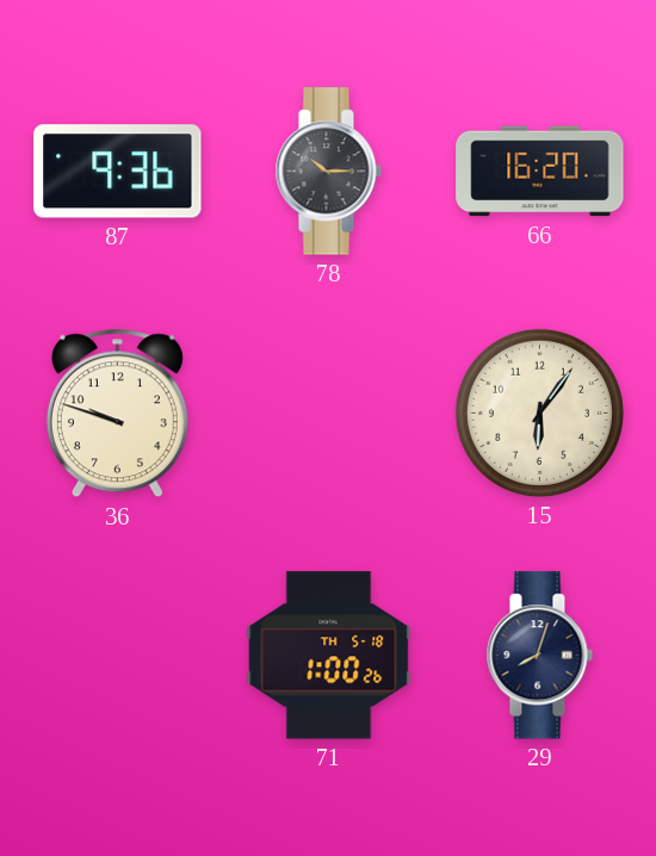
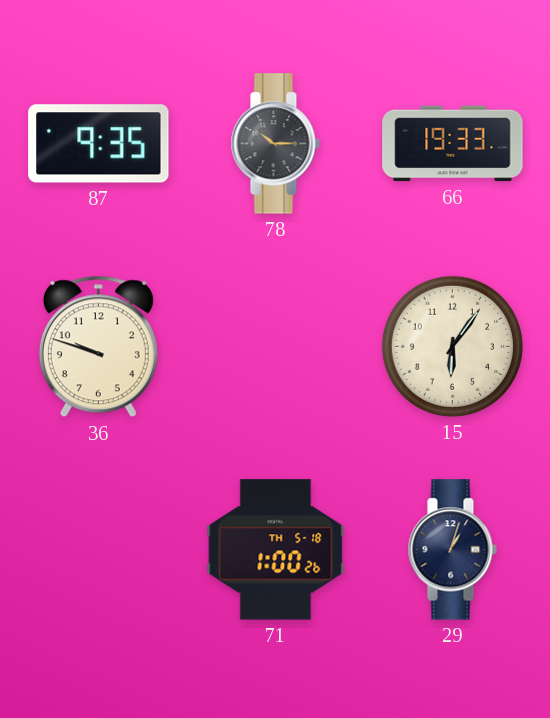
87: 9:36 -> 9:35 (99, 144)
66: 16:20 -> 19:33 (453, 144)
29: 8:03 -> 1:03 (452, 550)
